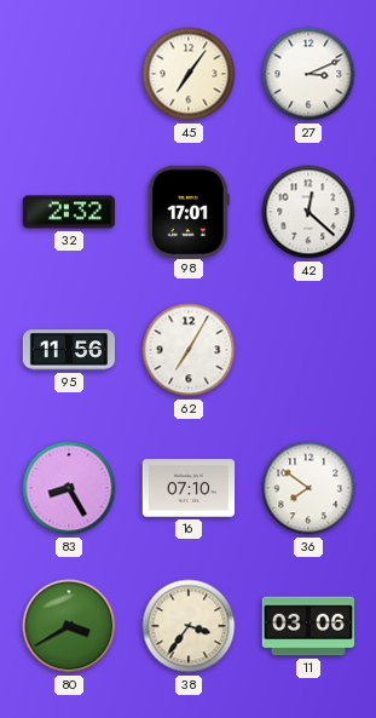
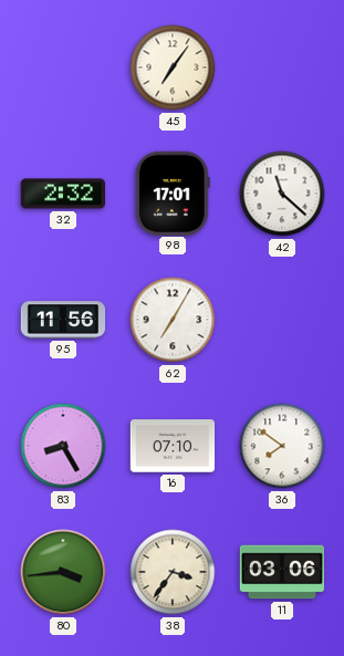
27: 3:11 -> none (308, 74)
42: 12:22 -> 11:22 (282, 194)
80: 3:40 -> 3:44 (63, 572)
